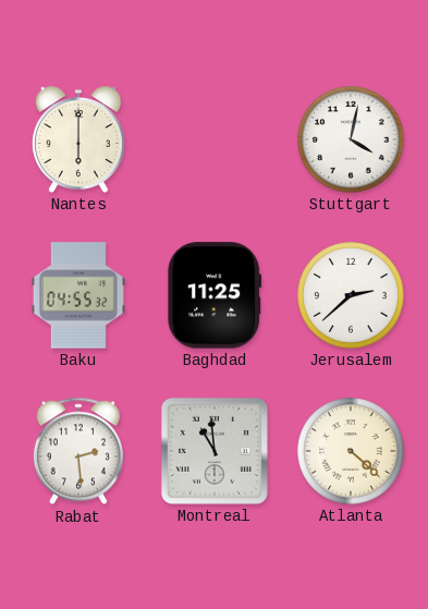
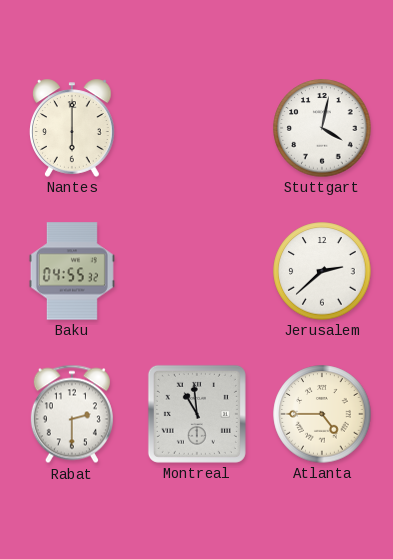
Baghdad: 11:25 -> none (215, 295)
Rabat: 2:29 -> 2:30 (72, 414)
Atlanta: 4:22 -> 4:45 (322, 414)
